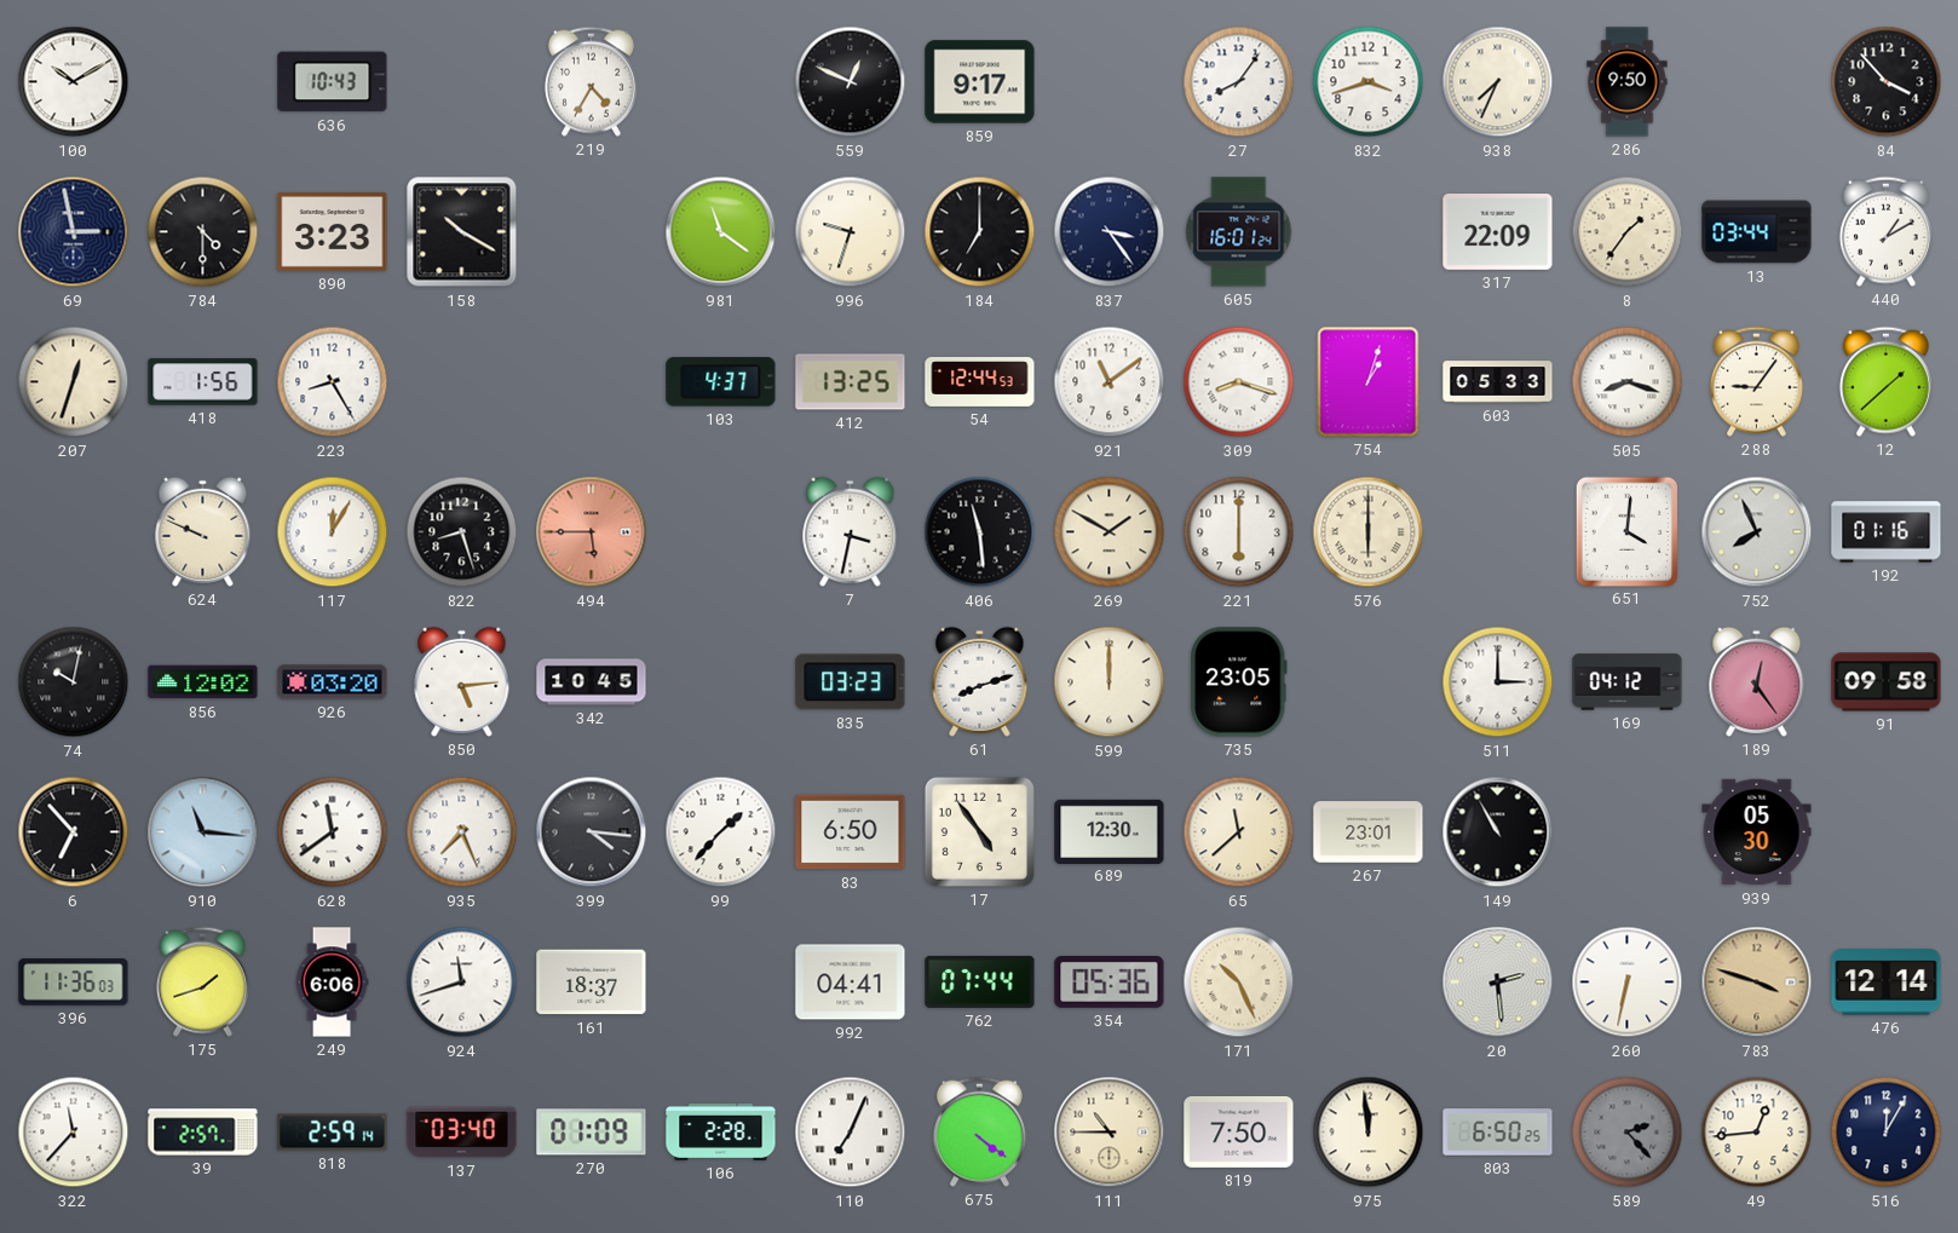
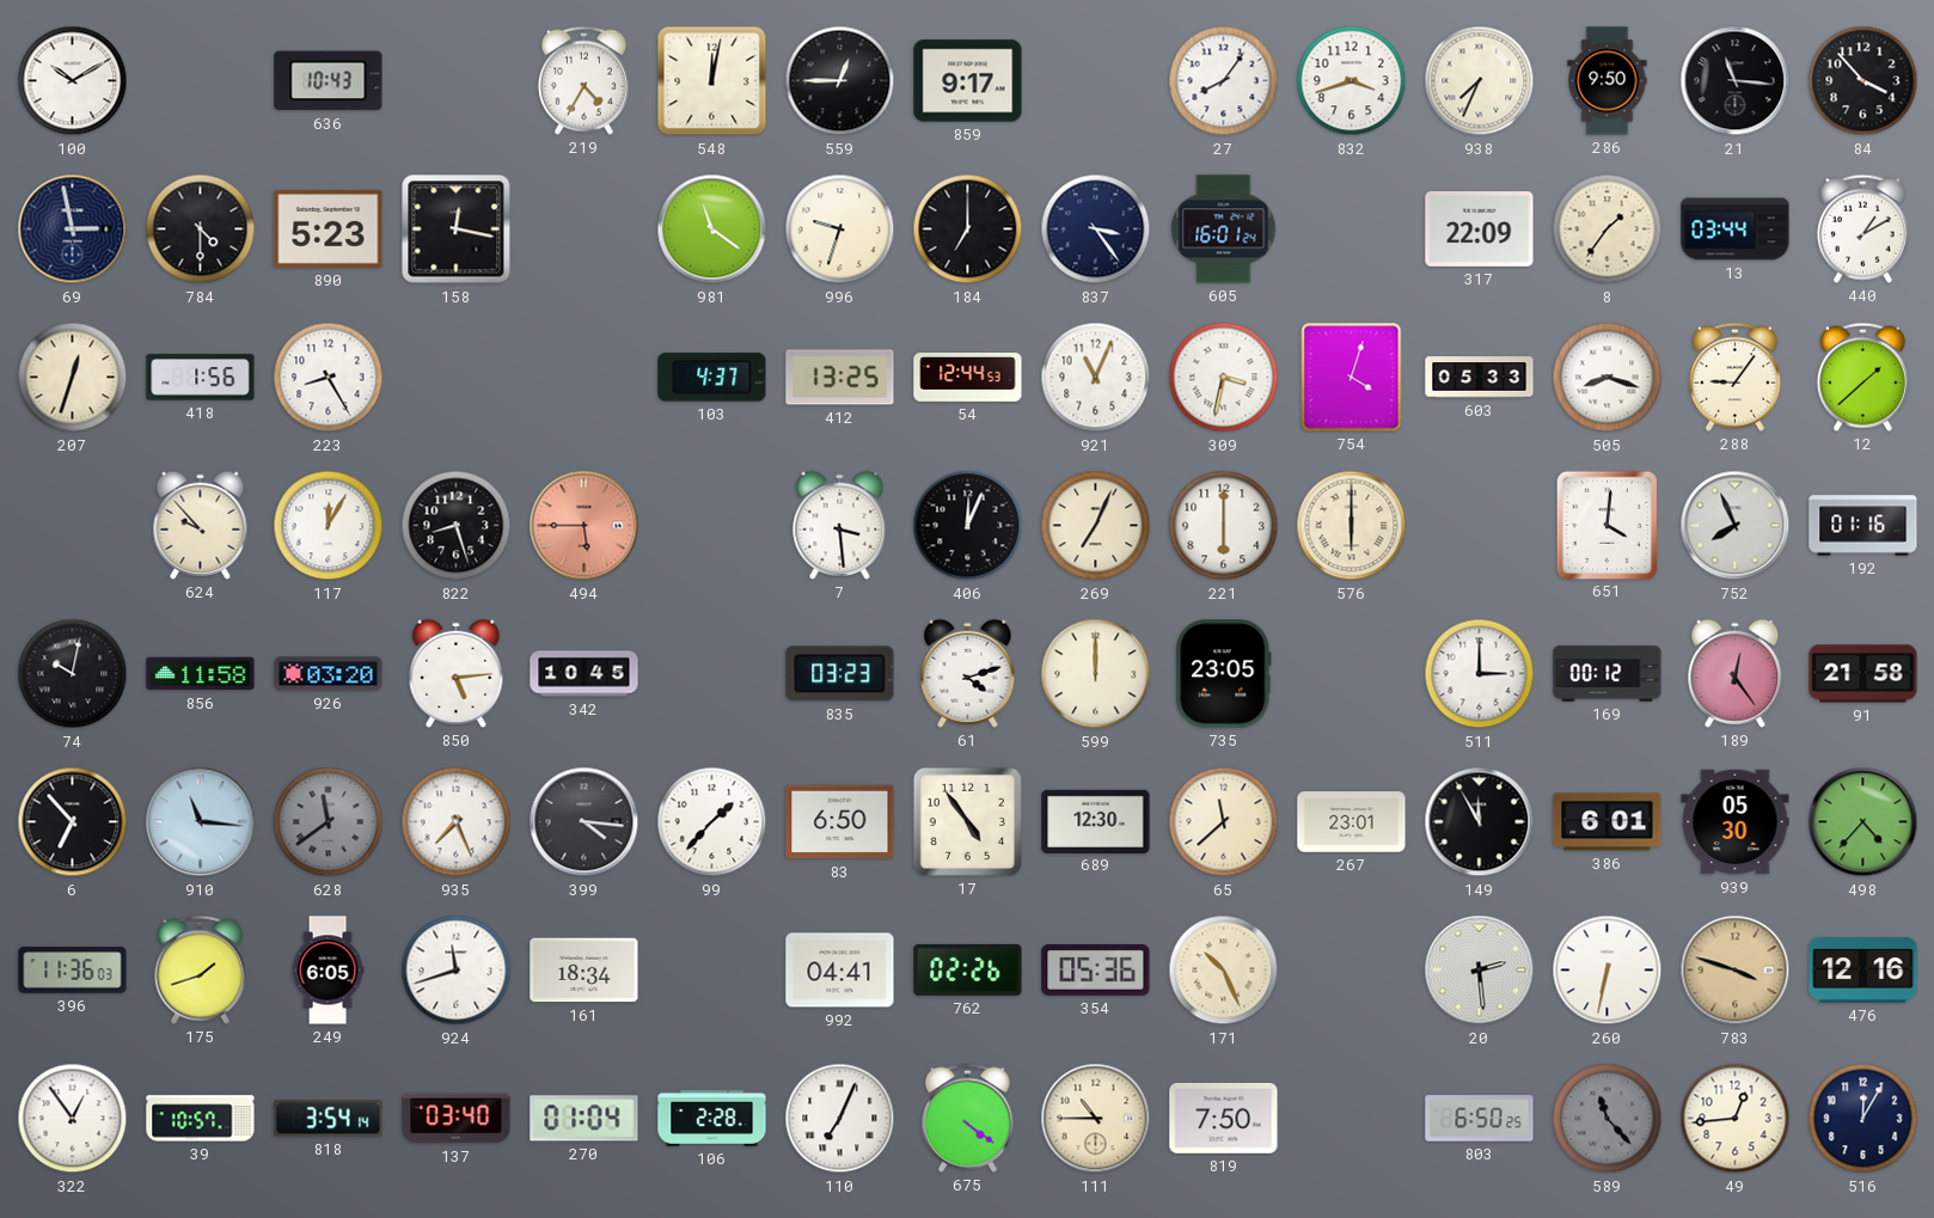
548: none -> 12:02 (712, 81)
559: 12:49 -> 12:45 (840, 81)
21: none -> 11:16 (1736, 81)
890: 3:23 -> 5:23 (329, 228)
158: 10:20 -> 12:17 (457, 229)
921: 11:09 -> 11:04 (1096, 378)
309: 8:18 -> 3:32 (1224, 378)
754: 1:03 -> 4:03 (1352, 378)
624: 9:49 -> 9:53 (201, 525)
7: 3:32 -> 3:29 (840, 525)
406: 11:29 -> 12:04 (968, 526)
269: 1:50 -> 7:04 (1096, 526)
856: 12:02 -> 11:58 (201, 674)
61: 8:12 -> 4:12 (968, 673)
169: 04:12 -> 00:12 (1608, 674)
91: 09:58 -> 21:58 (1863, 674)
628 dial: white -> grey (329, 822)
149: 10:55 -> 11:55 (1480, 822)
386: none -> 6:01 (1608, 822)
498: none -> 4:37 (1863, 822)
249: 6:06 -> 6:05 (328, 971)
161: 18:37 -> 18:34 (585, 971)
762: 07:44 -> 02:26 (968, 969)
476: 12:14 -> 12:16 (1863, 971)
322: 11:37 -> 12:54 (73, 1119)
39: 2:57 -> 10:57 (201, 1119)
818: 2:59 -> 3:54 (329, 1119)
270: 01:09 -> 01:04 (585, 1119)
975: 11:59 -> none (1369, 1133)
589: 2:23 -> 11:23 (1608, 1119)
